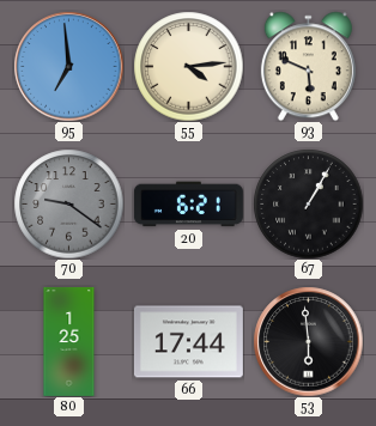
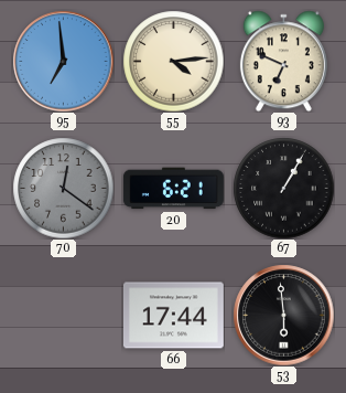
93: 5:49 -> 6:49 (283, 61)
70: 9:21 -> 12:21 (63, 188)
80: 1:25 -> none (69, 342)
